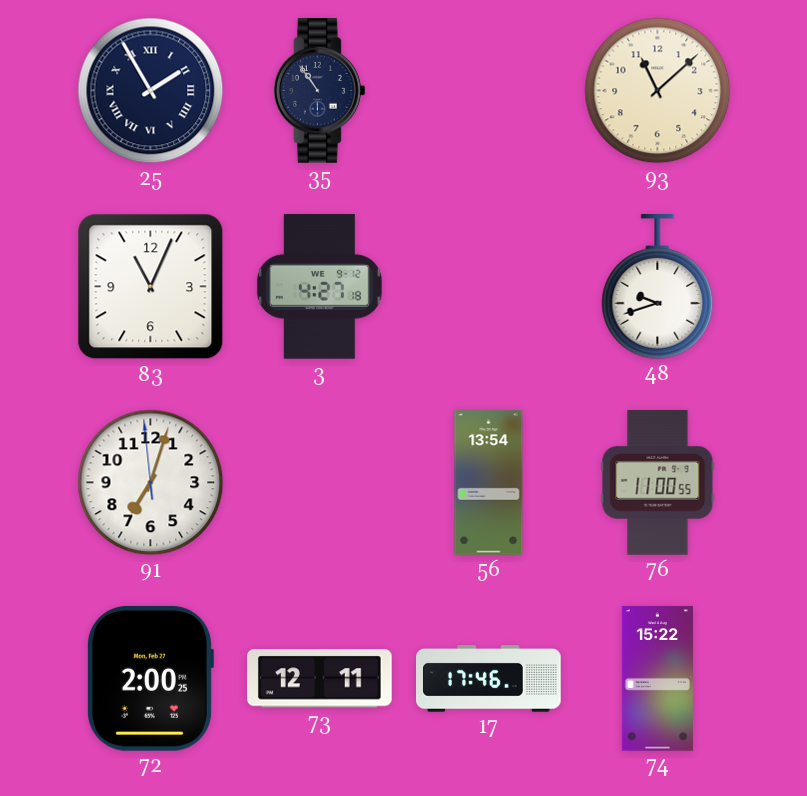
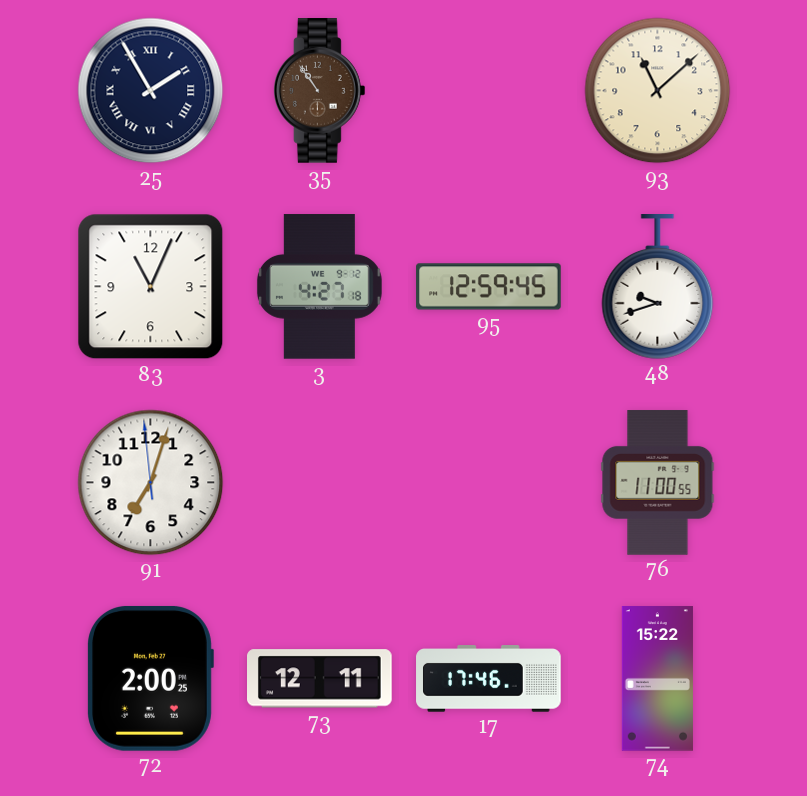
35 dial: navy -> brown (319, 91)
95: none -> 12:59 (489, 287)
56: 13:54 -> none (489, 483)
